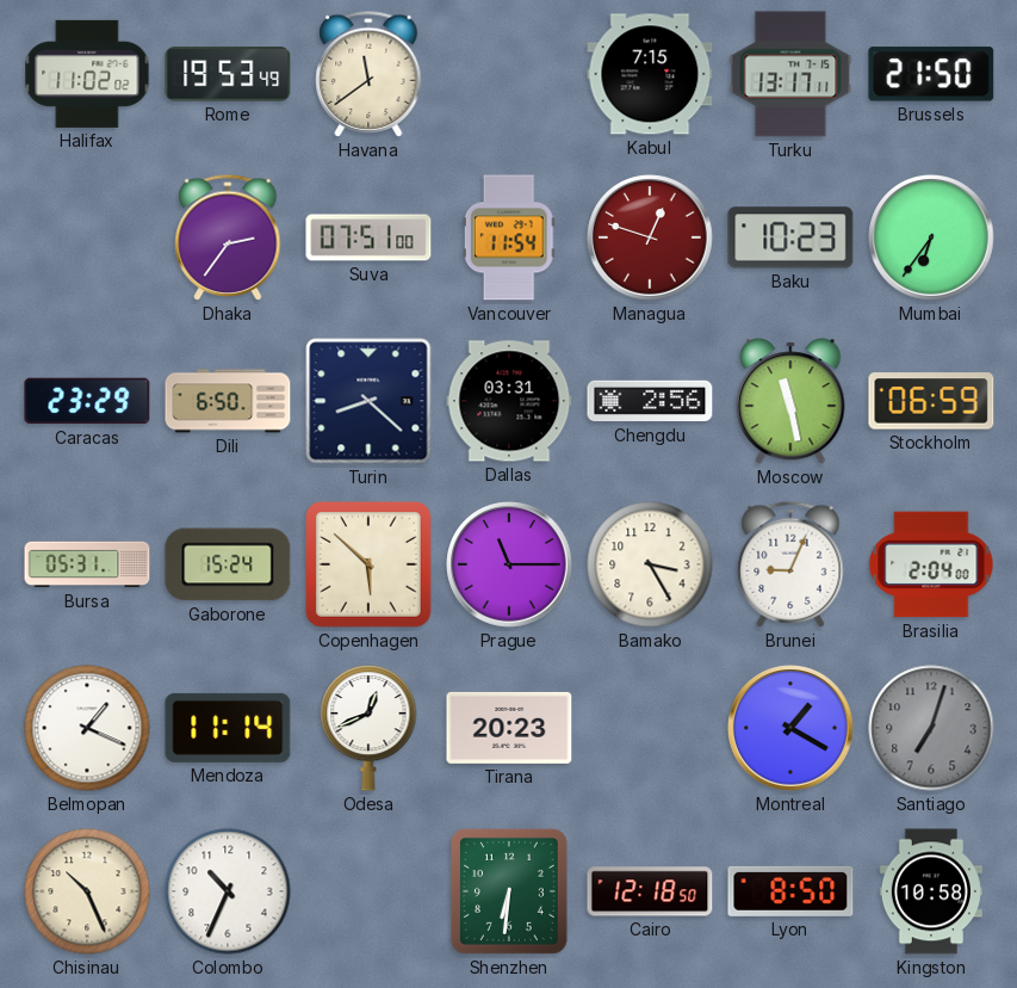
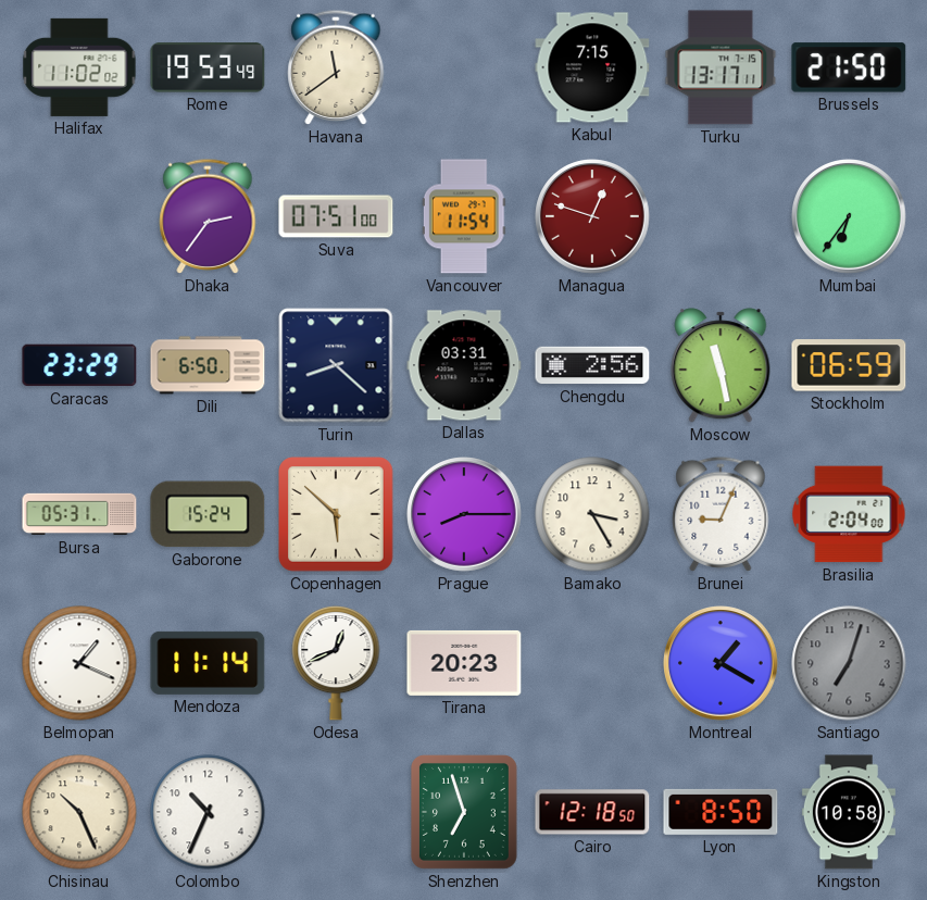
Baku: 10:23 -> none (790, 237)
Prague: 11:15 -> 8:15 (464, 514)
Shenzhen: 6:31 -> 6:57 (464, 812)
